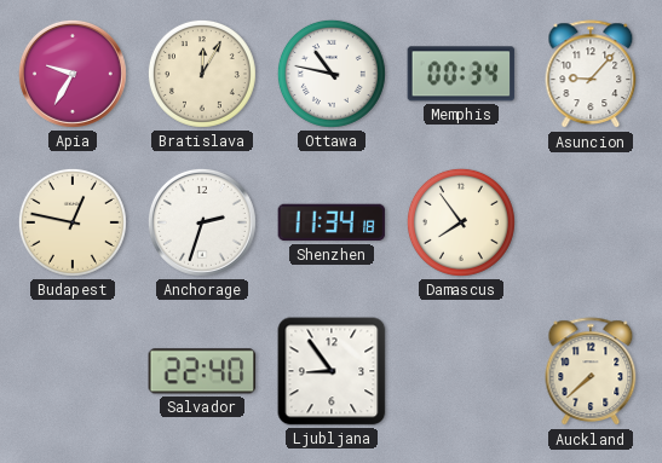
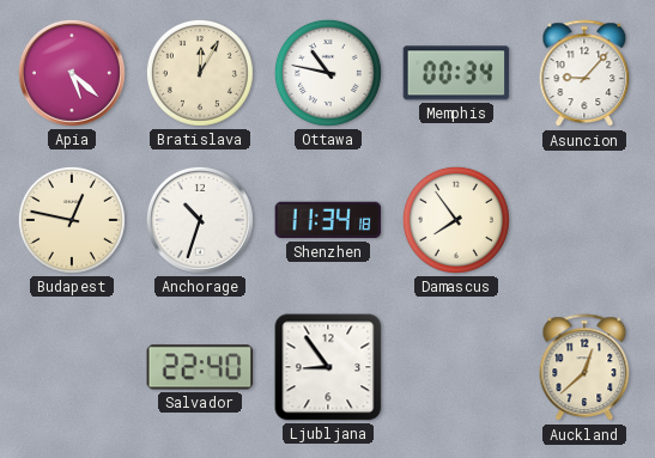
Apia: 9:35 -> 5:22 (72, 73)
Anchorage: 2:33 -> 10:33 (200, 220)
Auckland: 7:38 -> 12:38 (584, 368)
